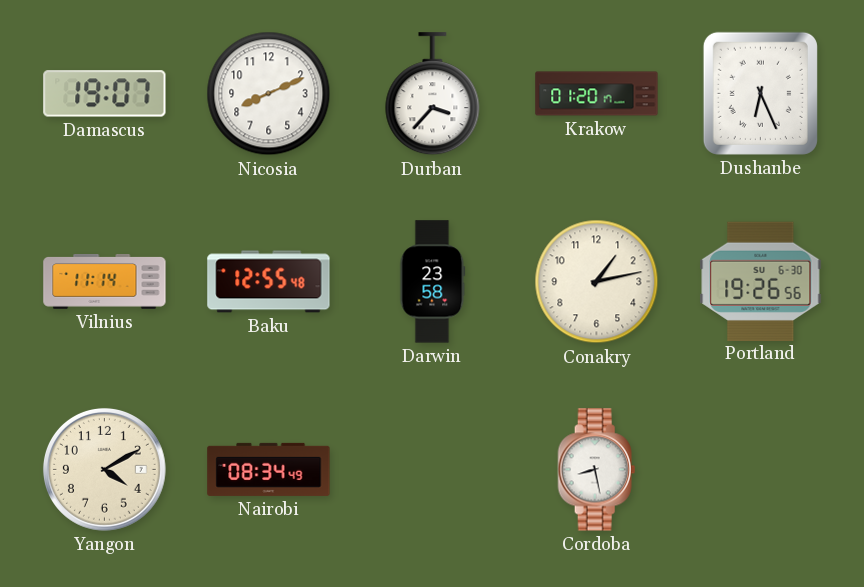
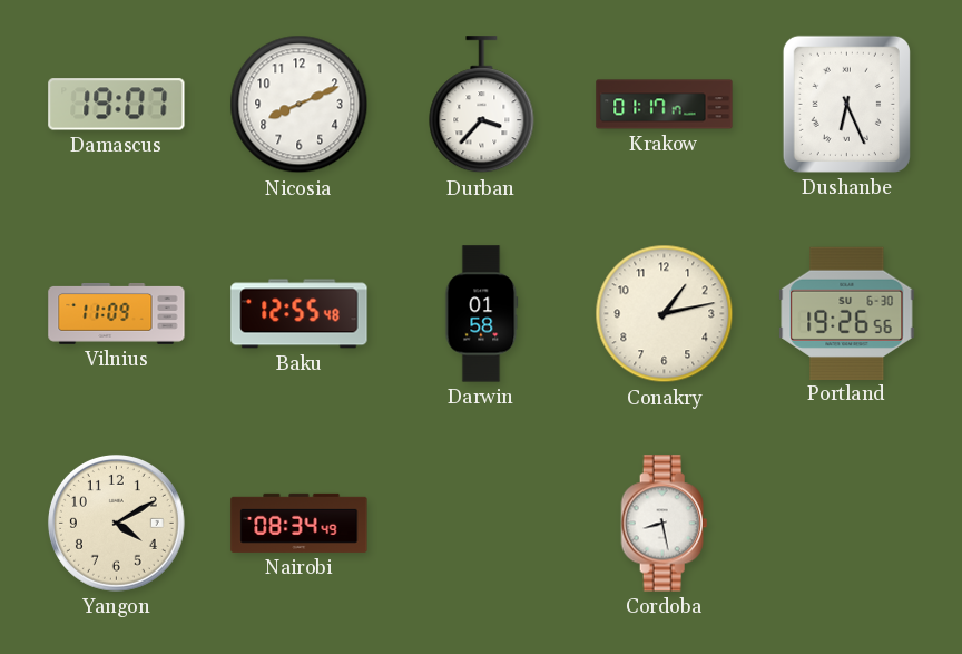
Krakow: 01:20 -> 01:17 (665, 105)
Vilnius: 11:14 -> 11:09 (117, 314)
Darwin: 23:58 -> 01:58 (482, 314)
